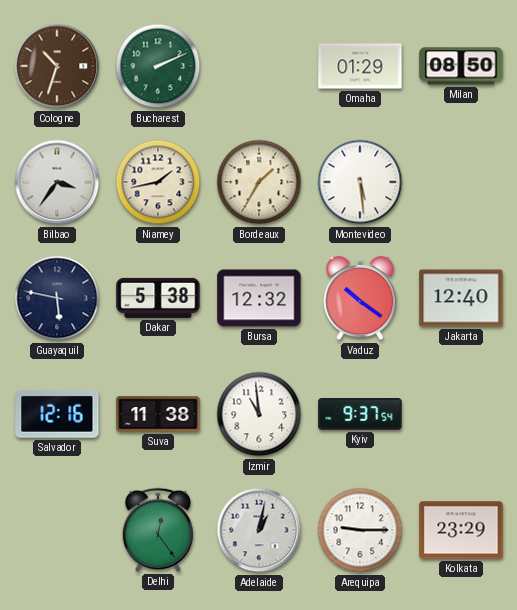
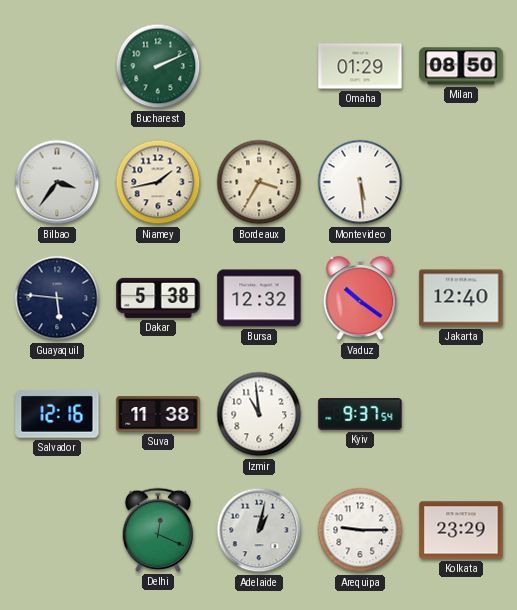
Cologne: 10:33 -> none (57, 66)
Bordeaux: 1:35 -> 3:35 (259, 182)
Guayaquil: 5:47 -> 5:46 (57, 298)
Delhi: 12:24 -> 12:19 (157, 530)
